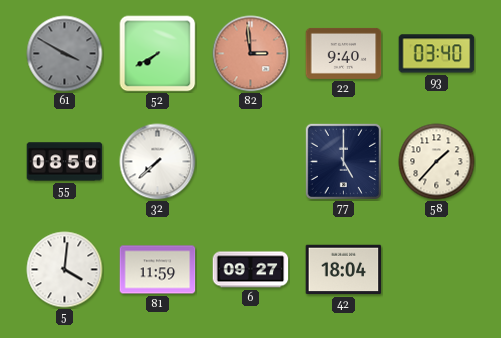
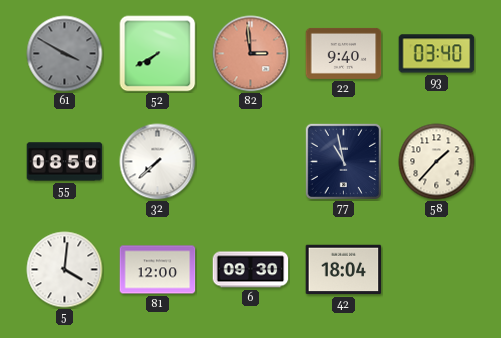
77: 5:00 -> 10:58 (343, 161)
81: 11:59 -> 12:00 (158, 270)
6: 09:27 -> 09:30 (251, 270)
